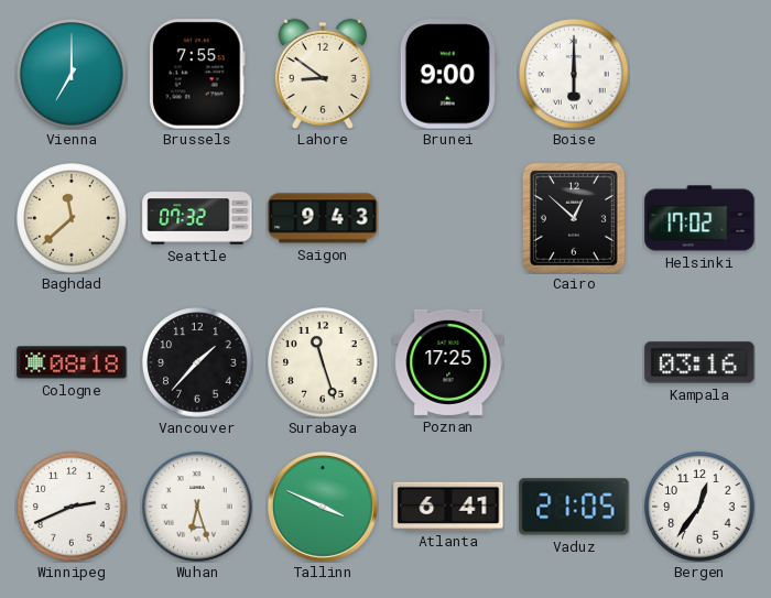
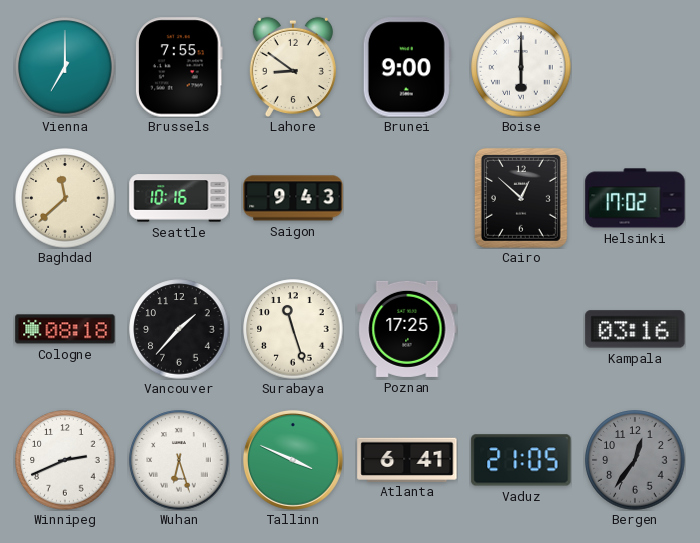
Seattle: 07:32 -> 10:16 (179, 198)
Bergen dial: white -> grey (635, 460)
